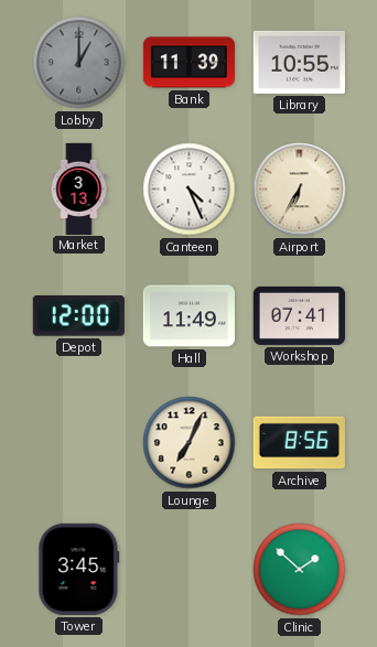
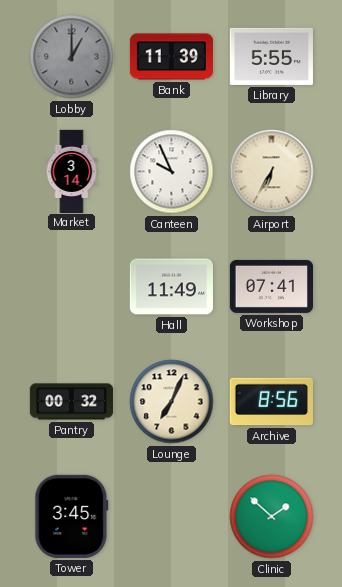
Library: 10:55 -> 5:55 (271, 56)
Market: 3:13 -> 3:14 (72, 171)
Canteen: 4:26 -> 9:56 (172, 172)
Depot: 12:00 -> none (78, 316)
Pantry: none -> 00:32 (71, 402)
